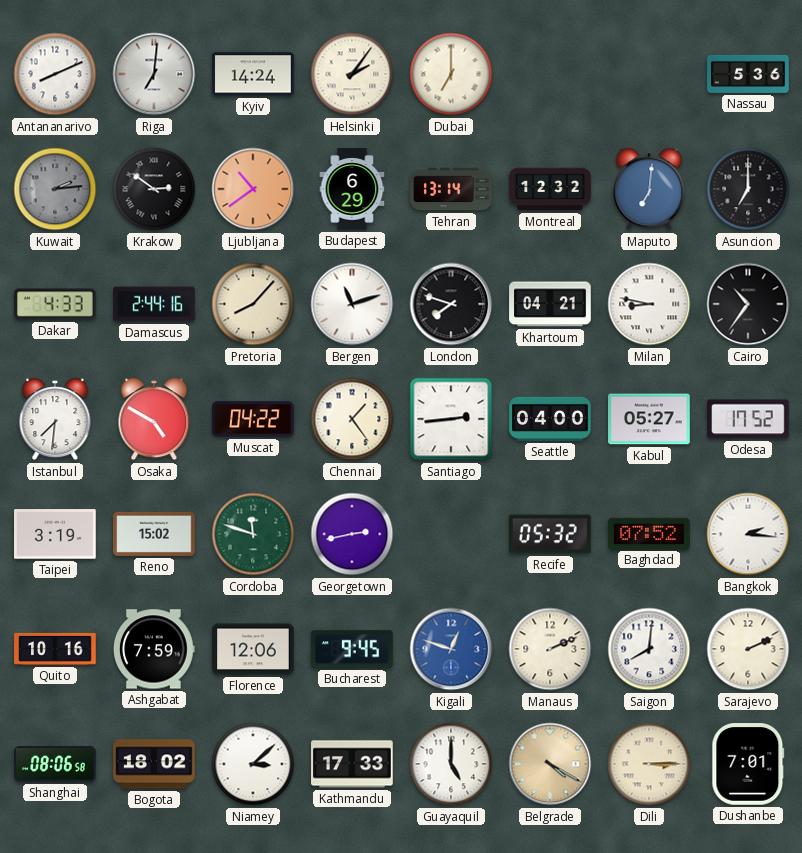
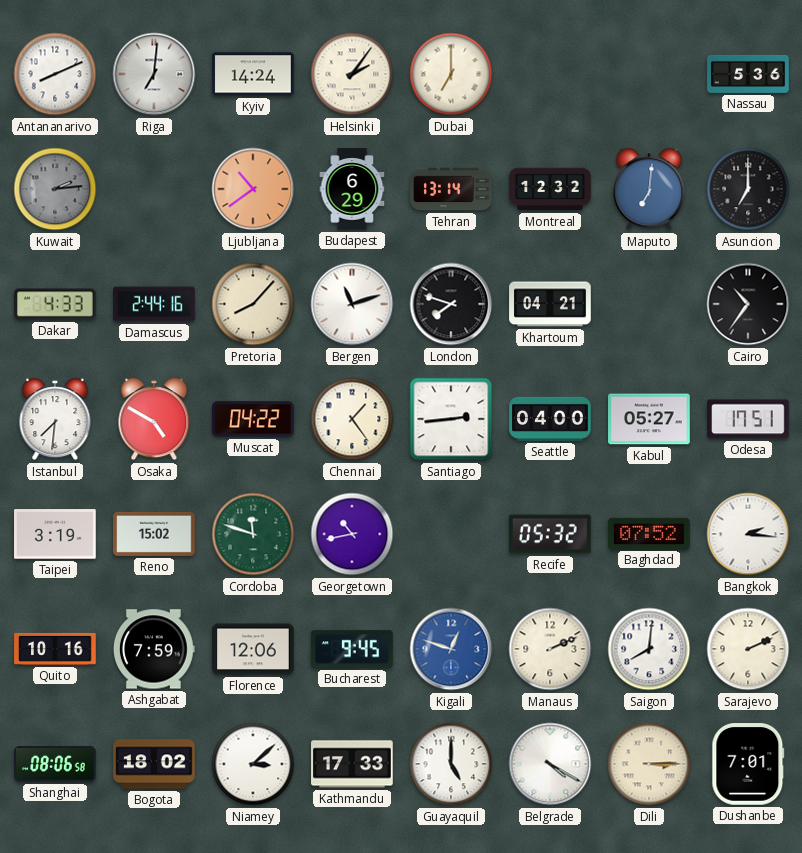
Krakow: 2:51 -> none (154, 189)
Milan: 8:47 -> none (649, 304)
Odesa: 17:52 -> 17:51 (748, 419)
Georgetown: 2:43 -> 10:43 (352, 534)
Belgrade dial: champagne -> white (550, 764)
